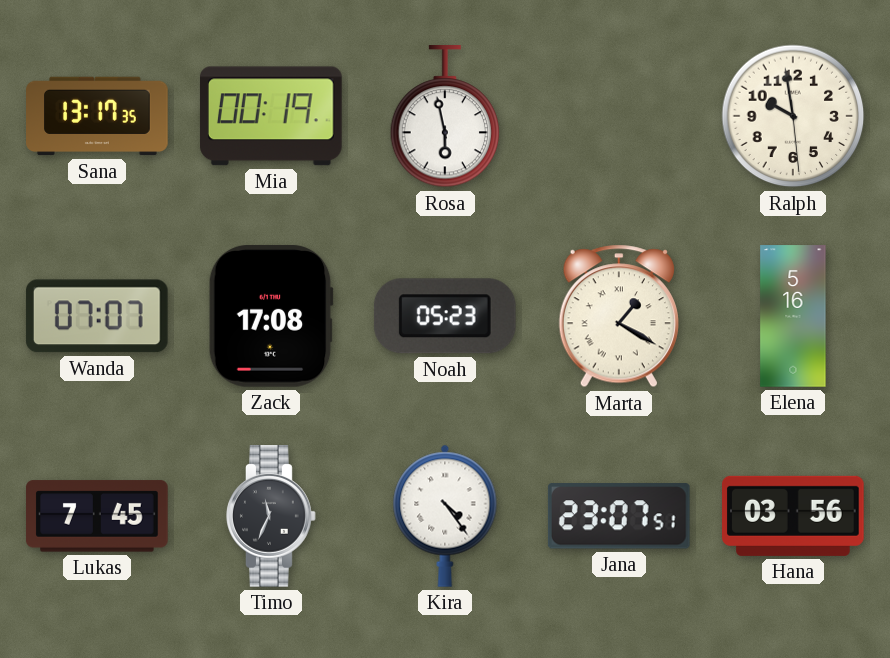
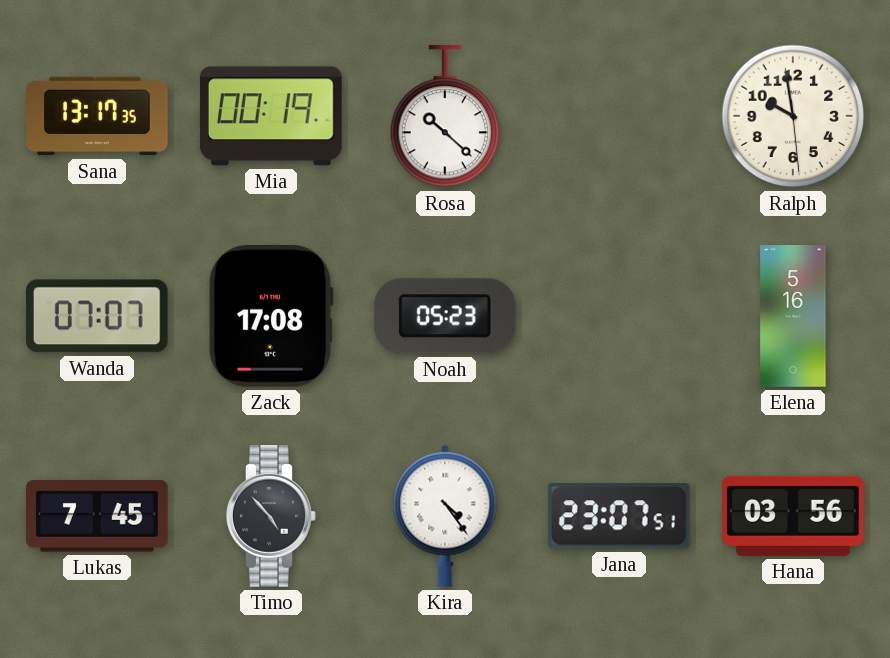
Rosa: 5:58 -> 10:22 (445, 117)
Marta: 1:20 -> none (619, 316)
Timo: 11:34 -> 4:53 (271, 516)
